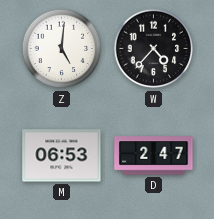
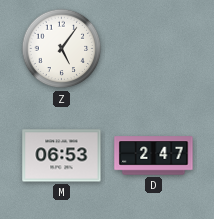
Z: 5:01 -> 5:06 (62, 49)
W: 4:37 -> none (154, 49)
